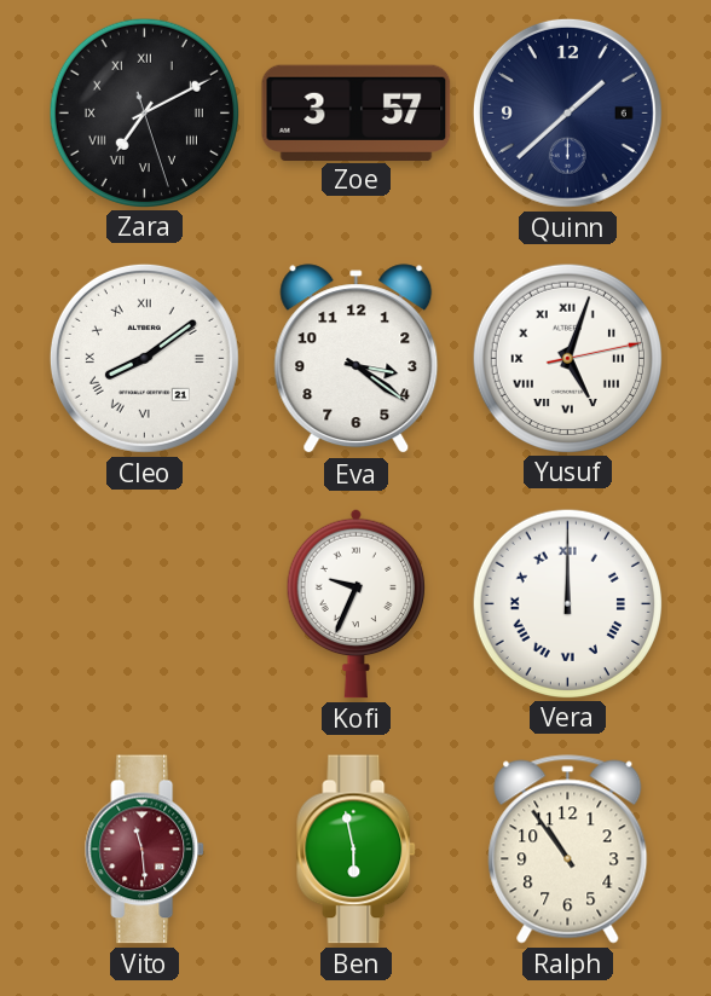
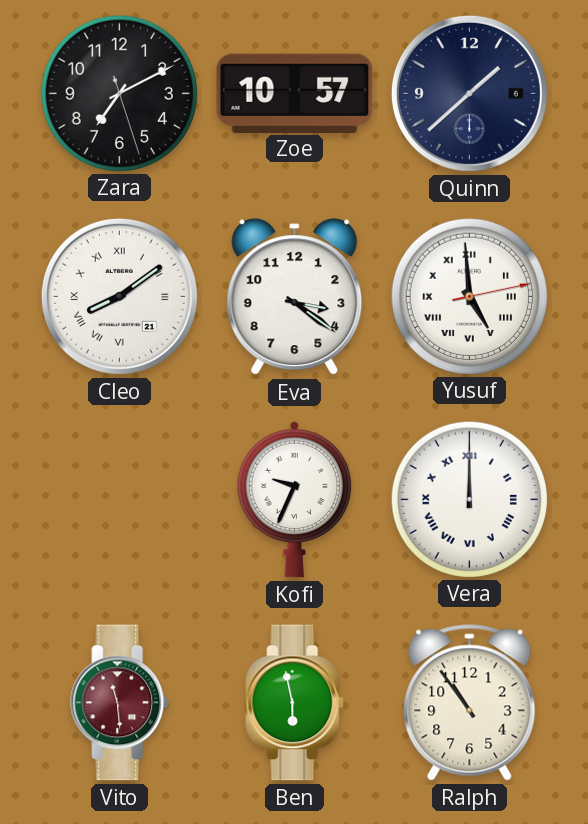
Zara numerals: Roman -> Arabic (119, 93)
Zoe: 3:57 -> 10:57 (295, 93)
Yusuf: 5:03 -> 4:59 (469, 296)
